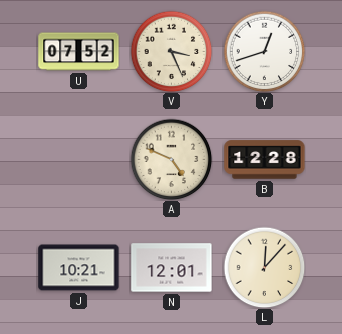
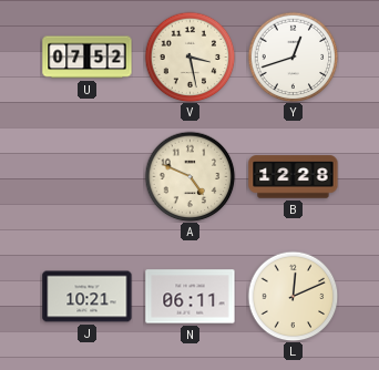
V: 3:26 -> 3:28 (189, 56)
N: 12:01 -> 06:11 (191, 297)
L: 12:07 -> 12:11 (293, 296)
